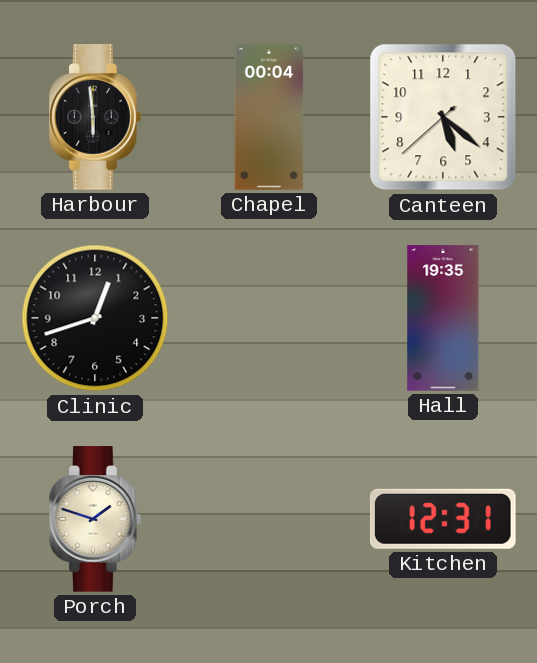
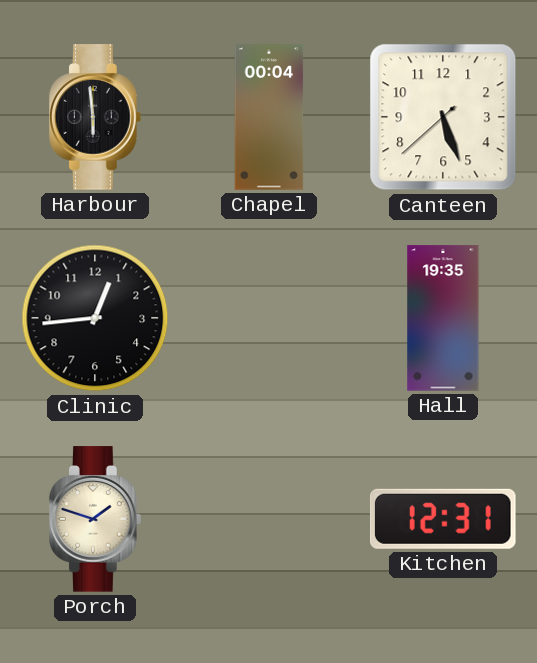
Canteen: 5:21 -> 5:26 (443, 117)
Clinic: 12:42 -> 12:44 (95, 318)
